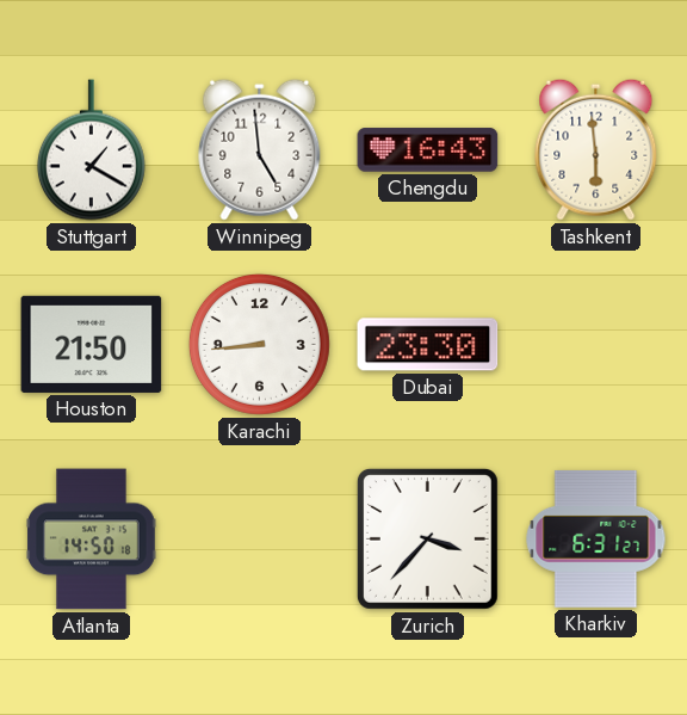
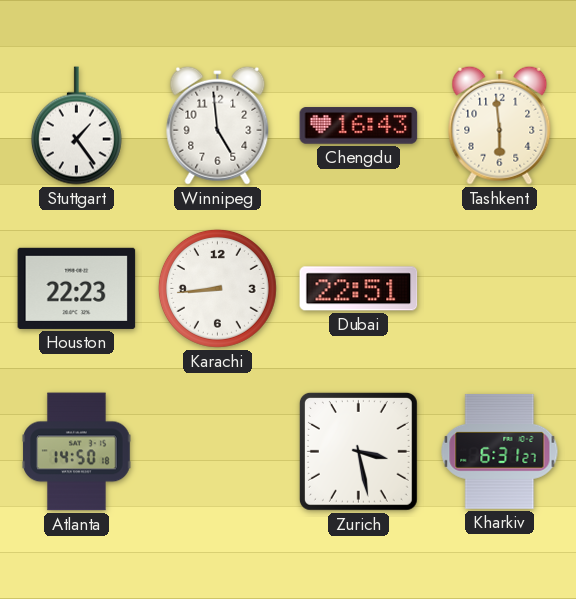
Stuttgart: 1:20 -> 1:24 (76, 126)
Houston: 21:50 -> 22:23 (77, 288)
Dubai: 23:30 -> 22:51 (359, 289)
Zurich: 3:37 -> 3:28 (358, 451)
